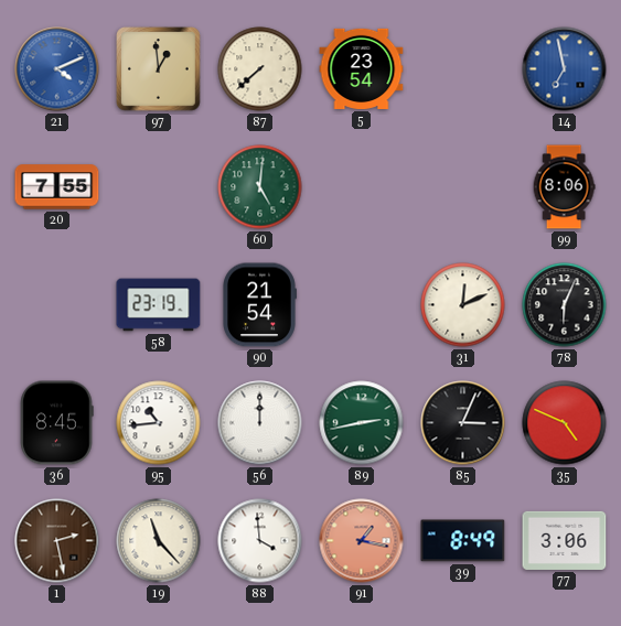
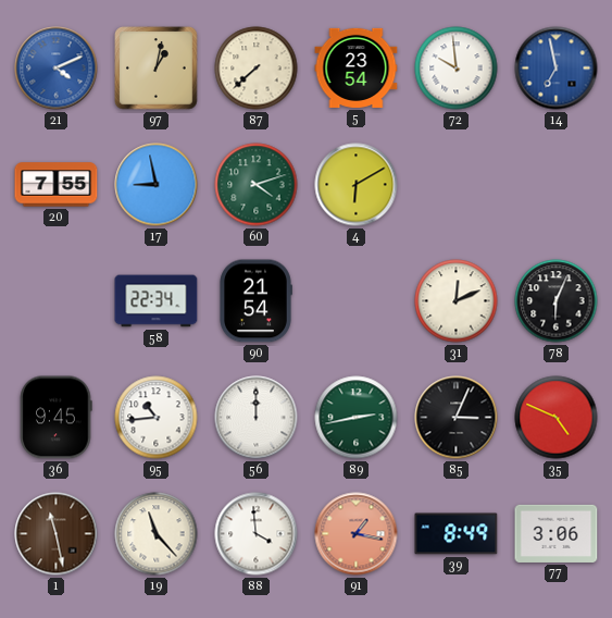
97: 12:59 -> 1:02 (157, 69)
72: none -> 9:59 (457, 69)
17: none -> 8:58 (157, 185)
60: 5:01 -> 4:12 (257, 185)
4: none -> 6:10 (357, 185)
99: 8:06 -> none (564, 187)
58: 23:19 -> 22:34 (157, 301)
36: 8:45 -> 9:45 (55, 418)
1: 2:28 -> 11:28 (57, 534)
